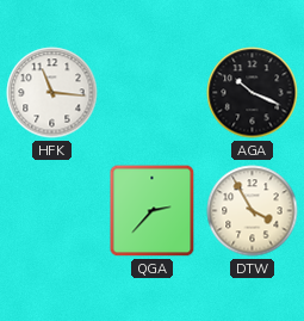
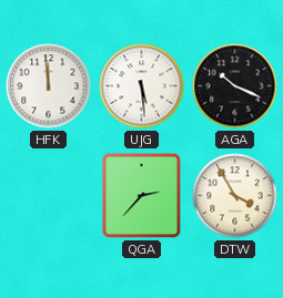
HFK: 11:16 -> 11:59 (49, 86)
UJG: none -> 5:29 (142, 86)
